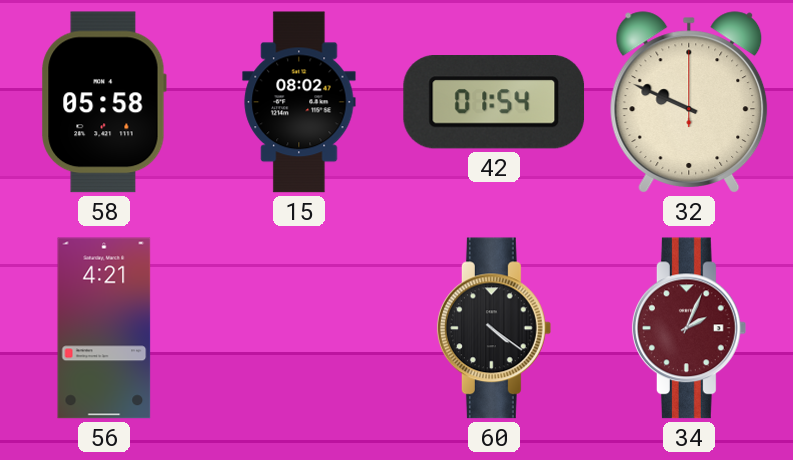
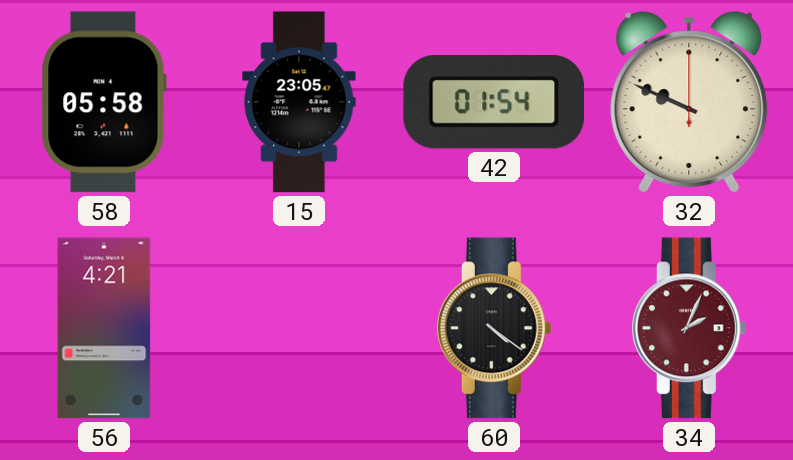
15: 08:02 -> 23:05 (299, 102)
